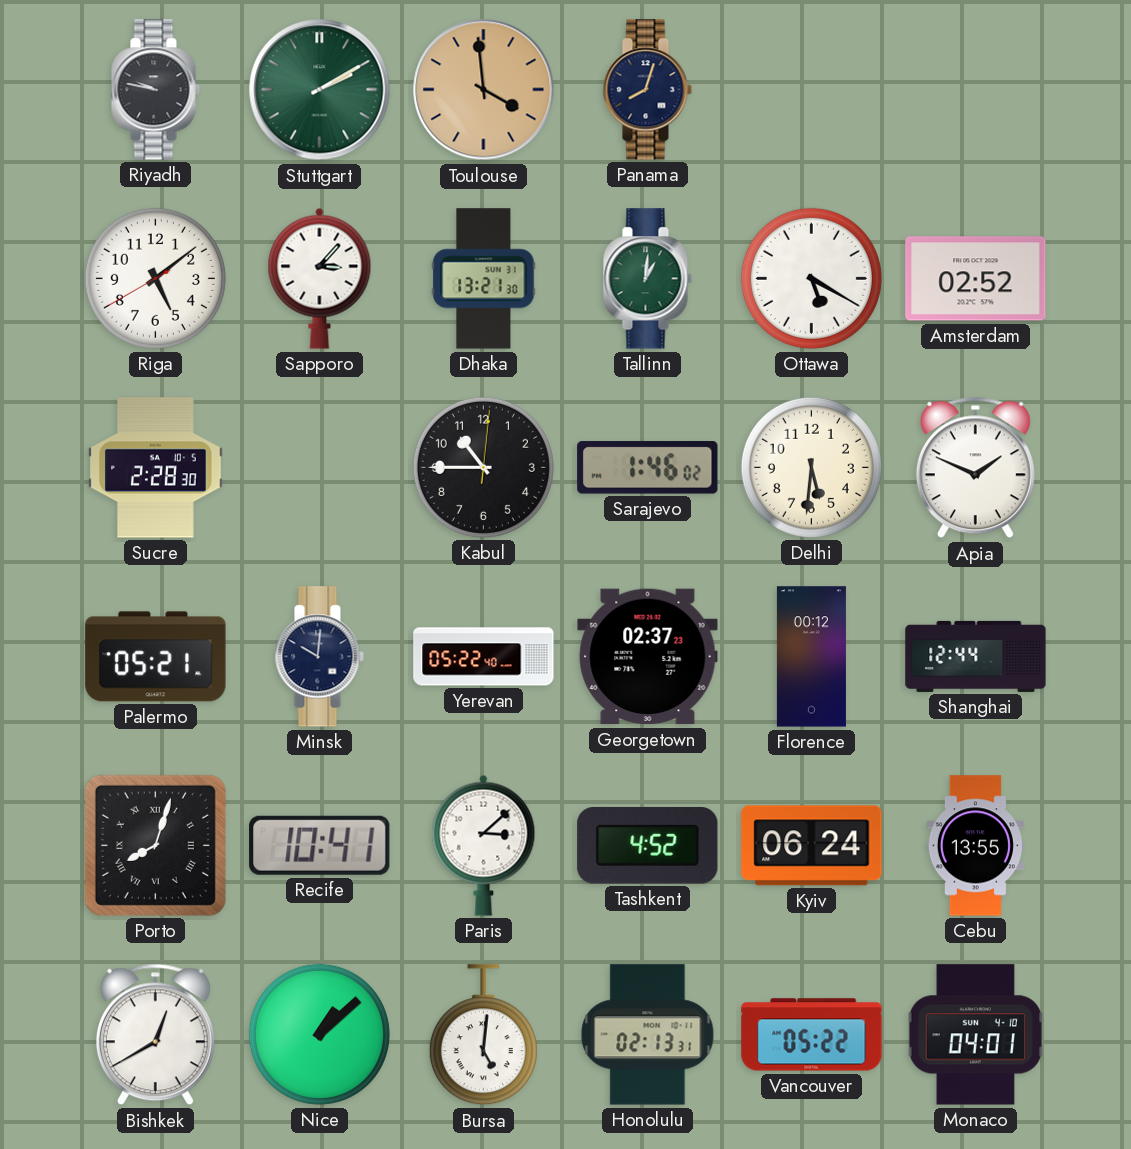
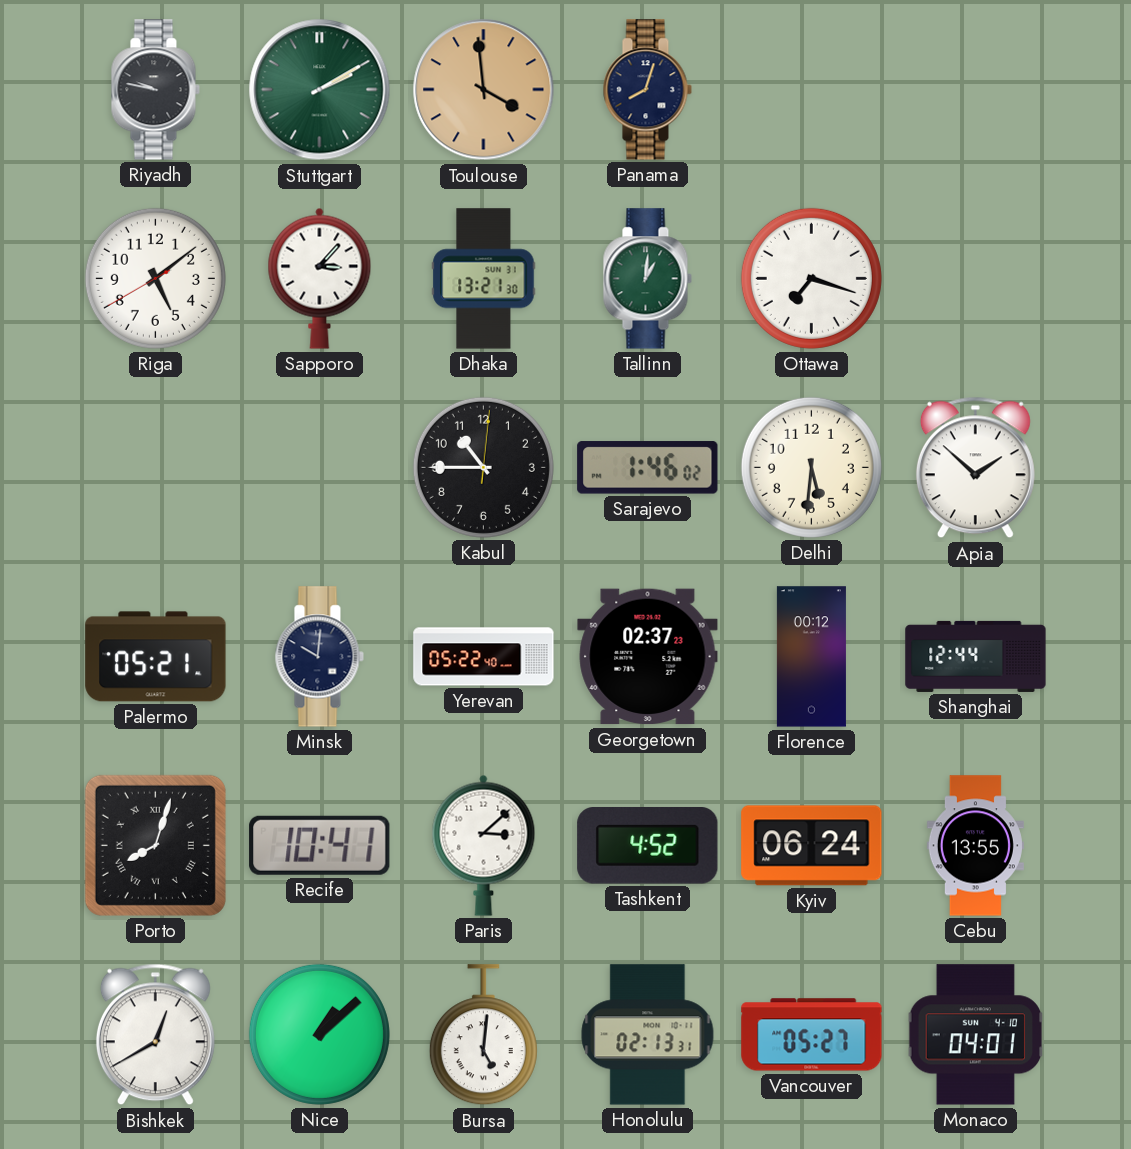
Ottawa: 5:20 -> 7:18 (811, 278)
Amsterdam: 02:52 -> none (976, 279)
Sucre: 2:28 -> none (156, 468)
Apia: 1:49 -> 1:52 (975, 468)
Vancouver: 05:22 -> 05:27 (812, 1035)
